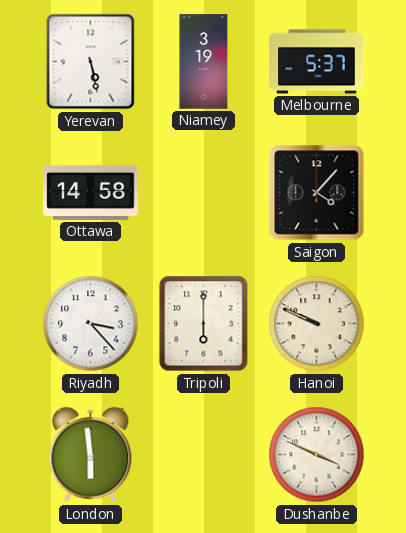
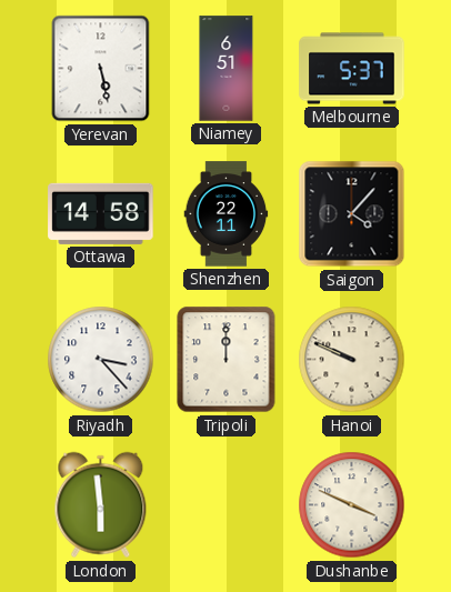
Niamey: 3:19 -> 6:51 (227, 69)
Shenzhen: none -> 22:11 (227, 214)
Tripoli: 6:00 -> 12:00 (227, 360)
